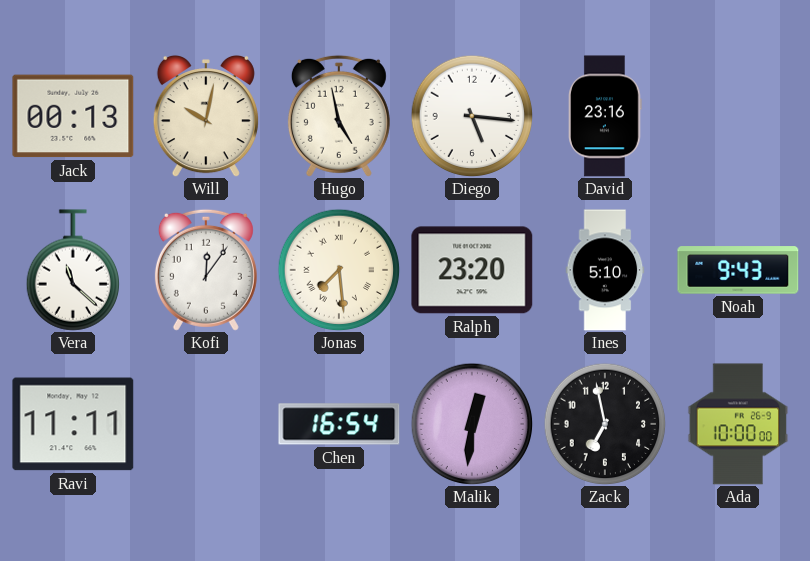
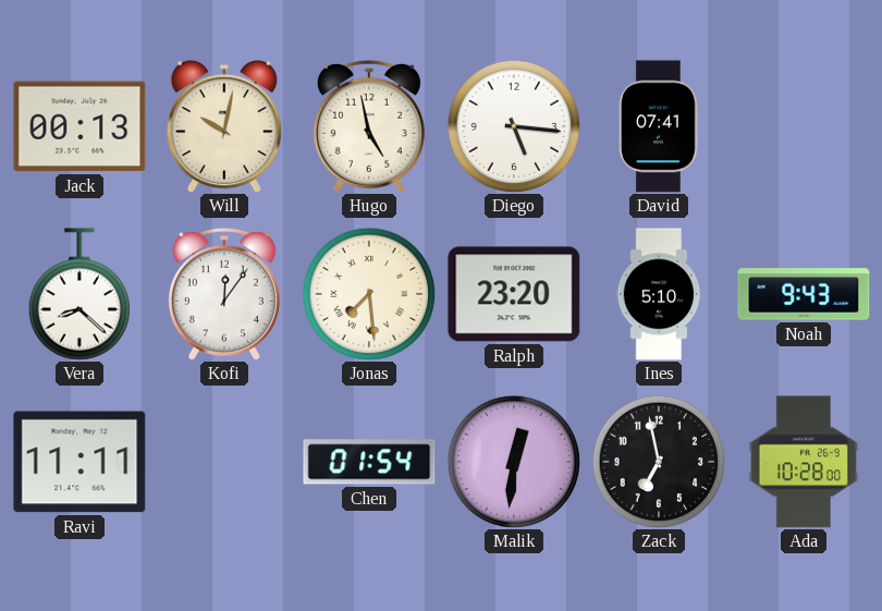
David: 23:16 -> 07:41 (660, 126)
Vera: 11:22 -> 8:22 (78, 294)
Chen: 16:54 -> 01:54 (369, 462)
Ada: 10:00 -> 10:28 (804, 462)
